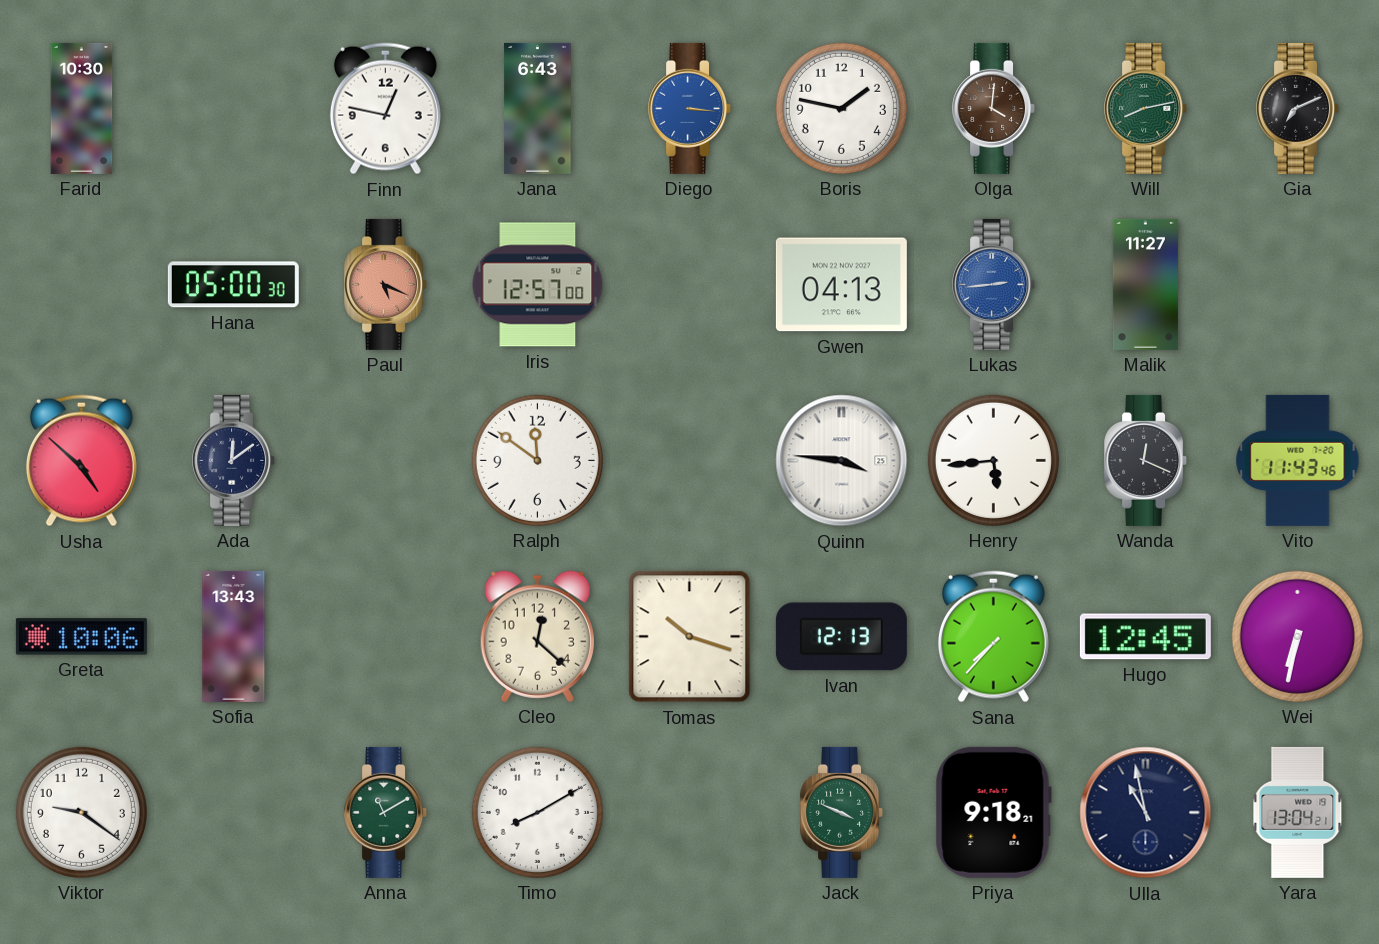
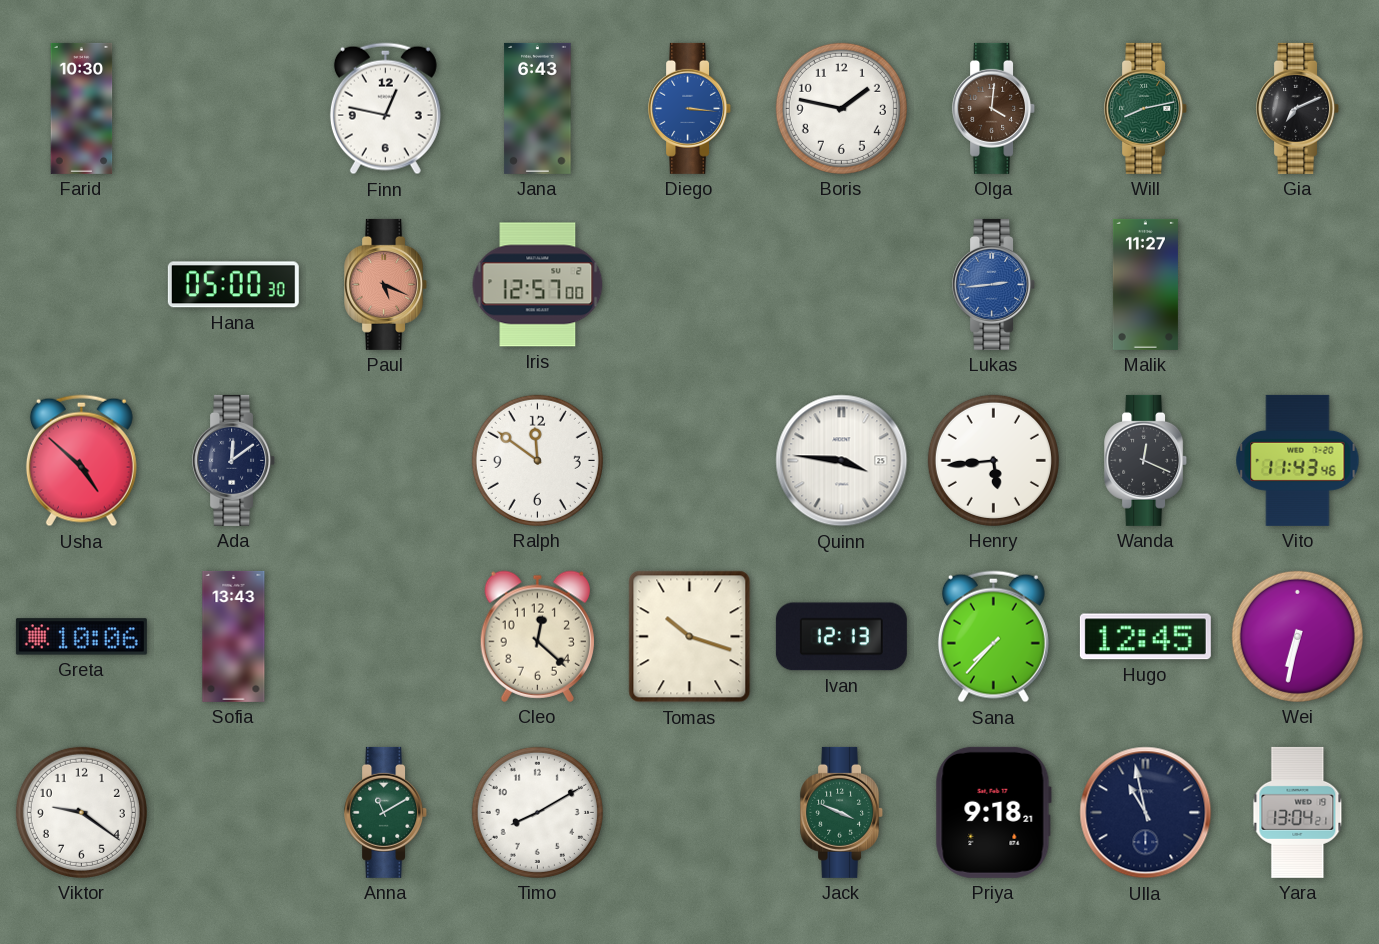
Gwen: 04:13 -> none (841, 285)
